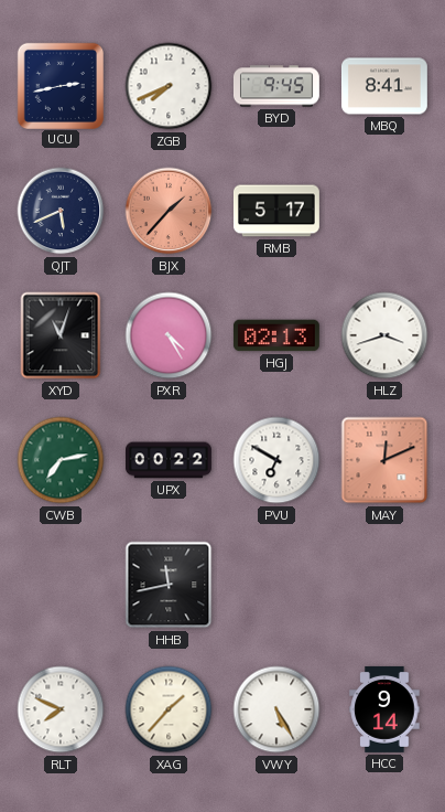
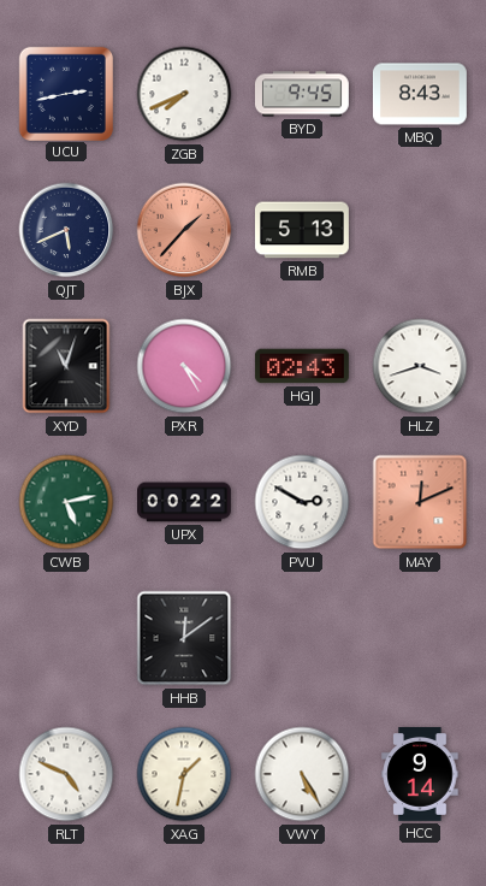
MBQ: 8:41 -> 8:43 (420, 94)
RMB: 5:17 -> 5:13 (302, 230)
HGJ: 02:13 -> 02:43 (302, 366)
CWB: 7:13 -> 5:13 (66, 502)
PVU: 6:50 -> 2:50 (302, 502)
HHB: 11:43 -> 12:09 (184, 638)
RLT: 7:49 -> 4:49 (66, 774)
XAG: 1:37 -> 1:32 (184, 774)
